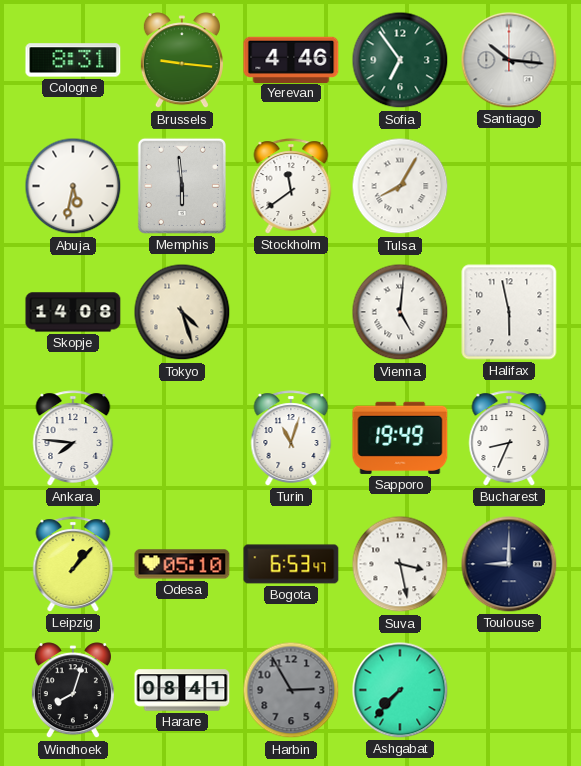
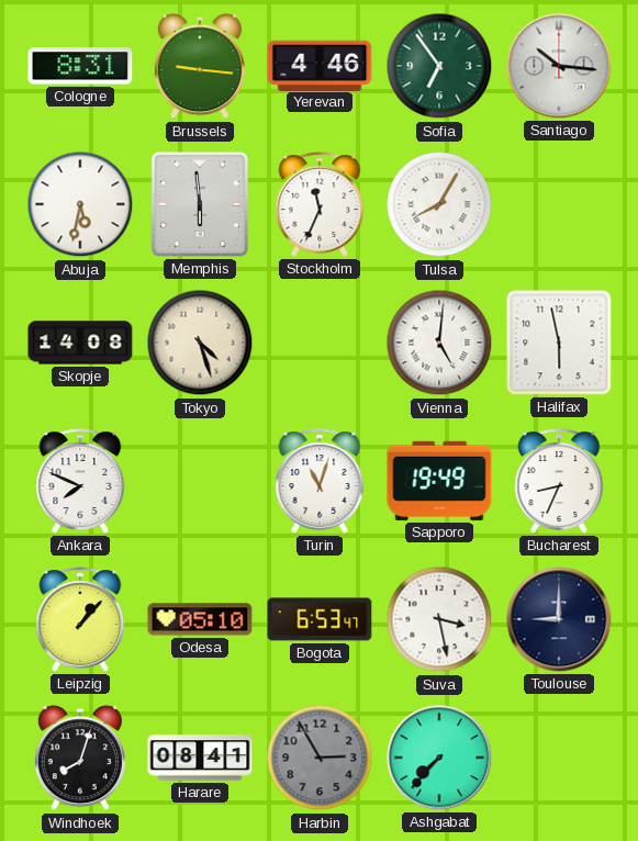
Stockholm: 11:39 -> 11:34 (320, 204)
Ankara: 7:46 -> 7:49 (80, 481)
